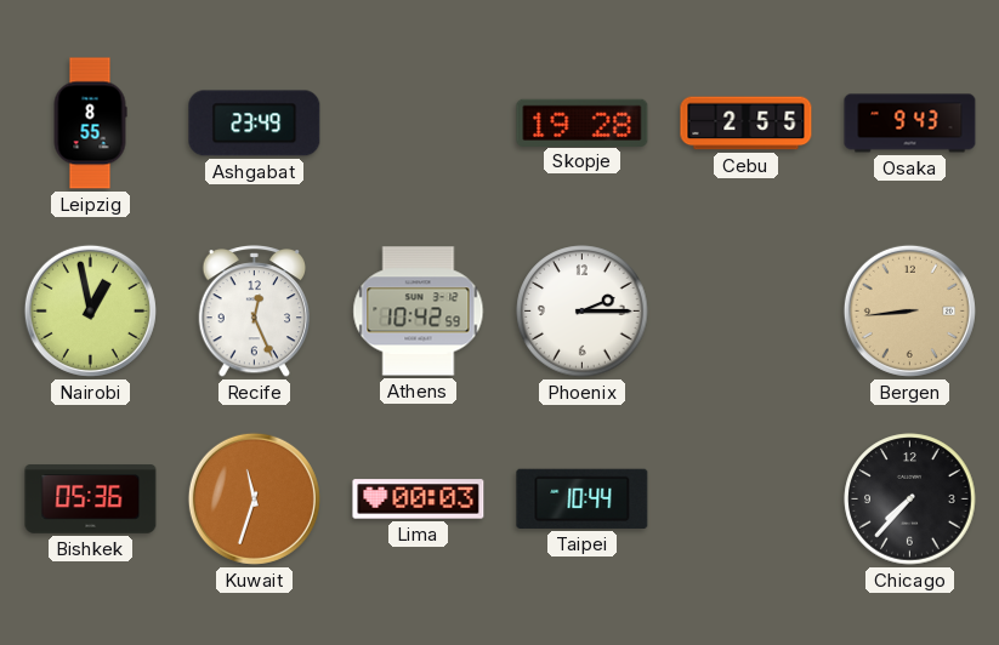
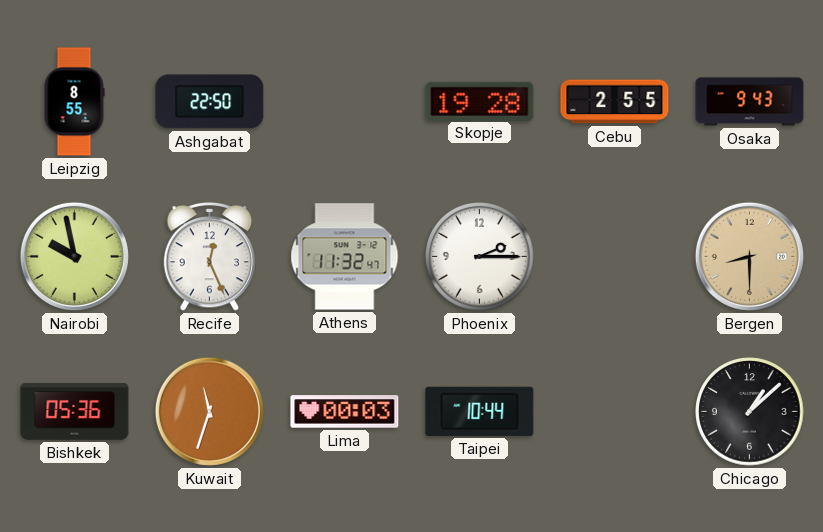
Ashgabat: 23:49 -> 22:50 (210, 102)
Nairobi: 12:58 -> 9:58 (74, 256)
Athens: 10:42 -> 11:32 (345, 257)
Bergen: 8:44 -> 8:30 (749, 256)
Chicago: 7:37 -> 1:08 (750, 412)
